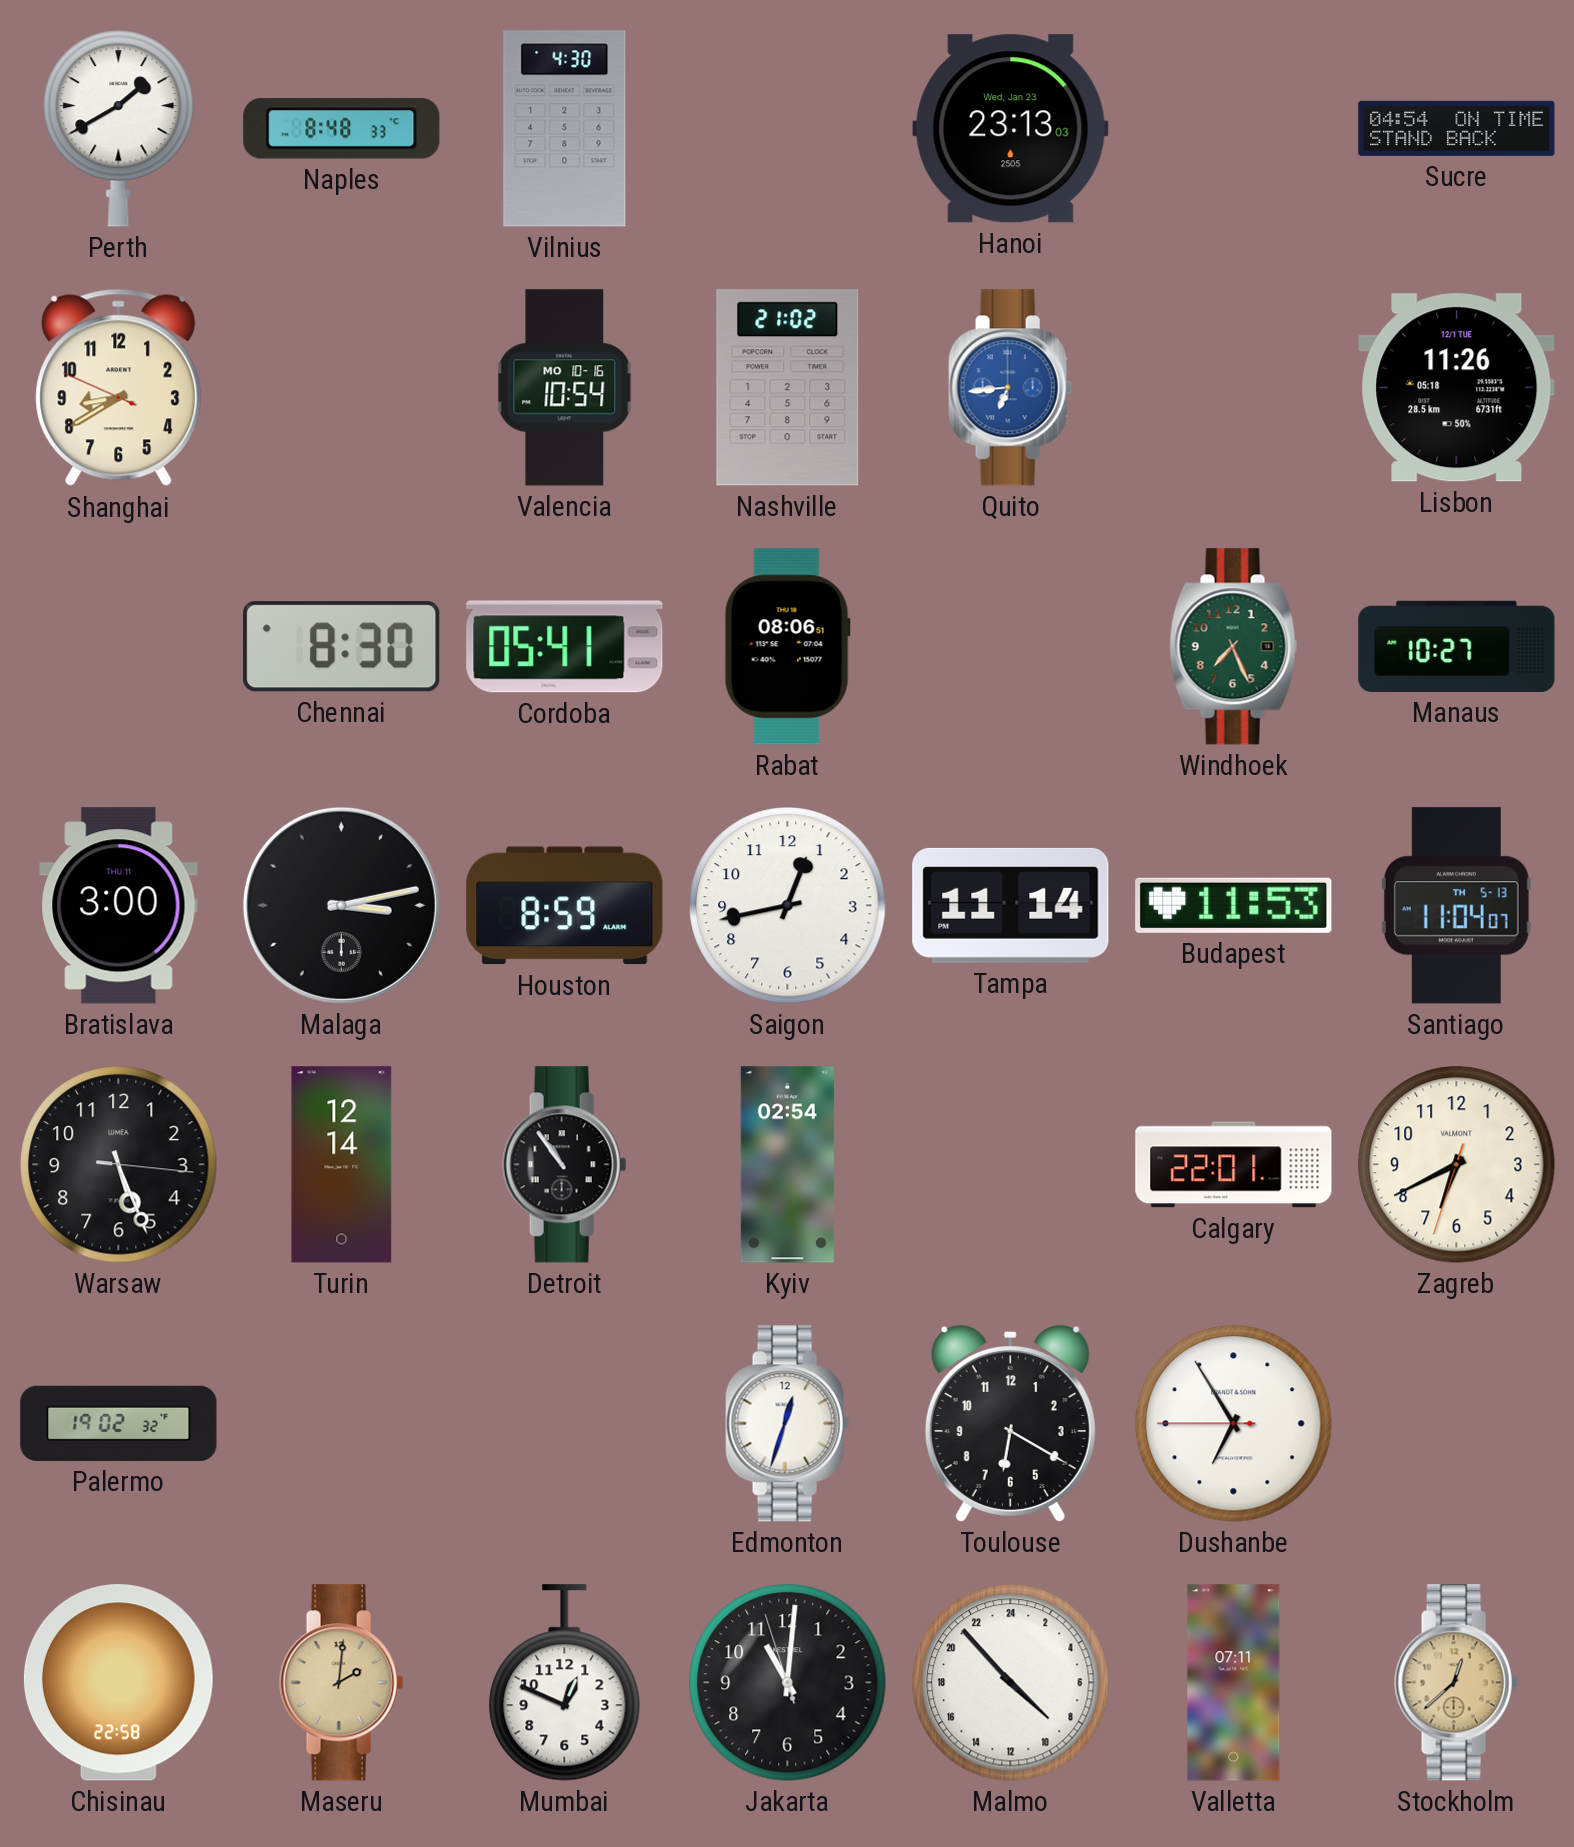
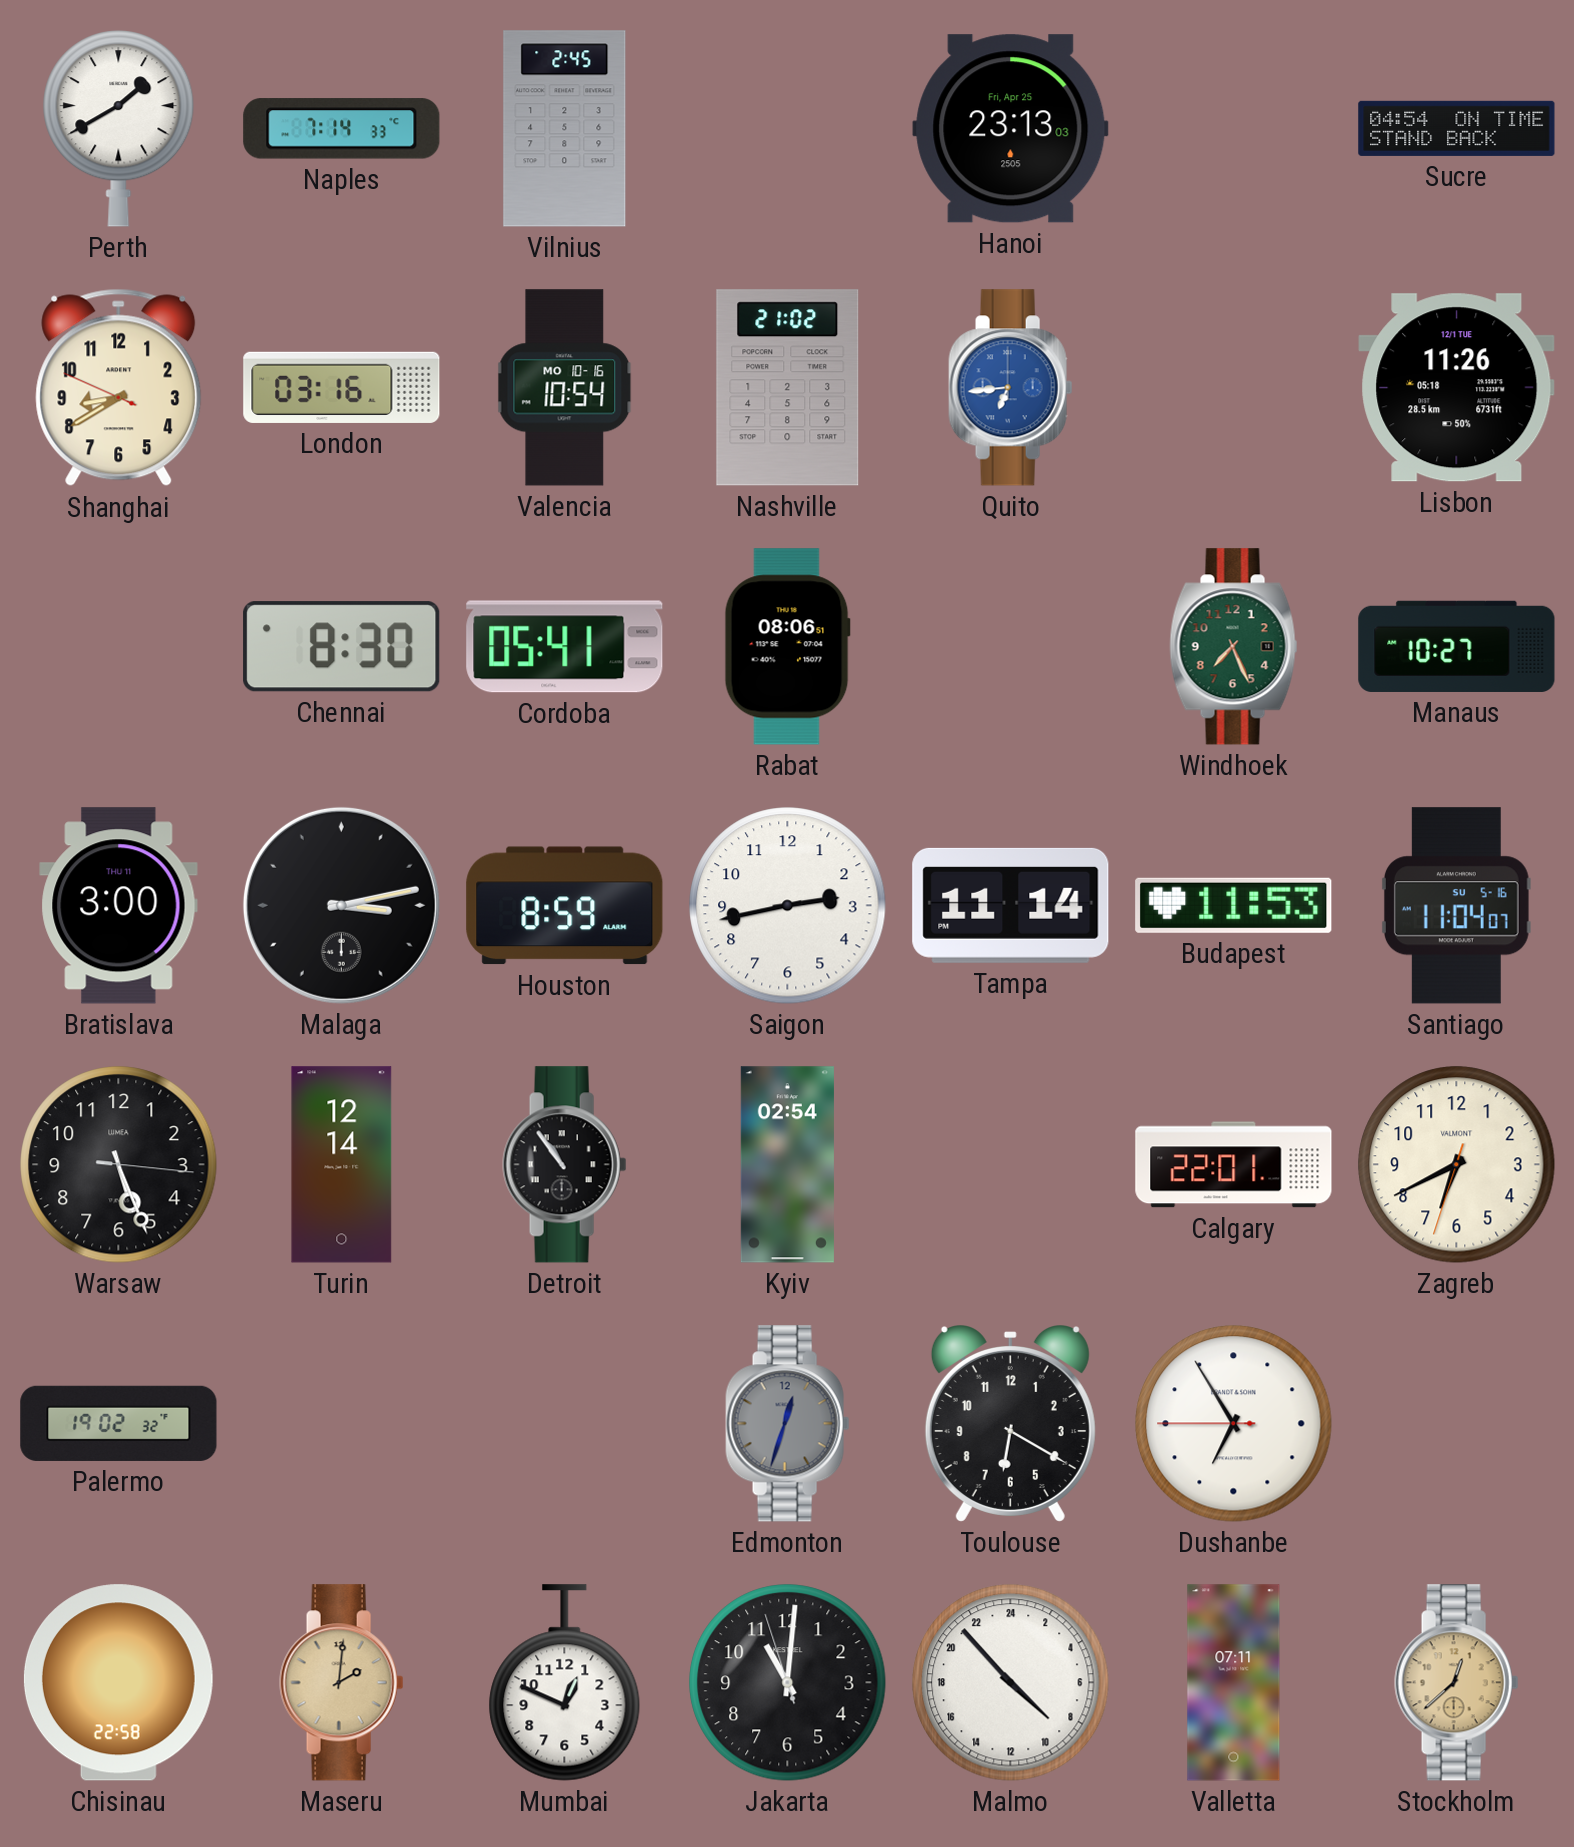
Naples: 8:48 -> 7:14 (342, 129)
Vilnius: 4:30 -> 2:45 (565, 129)
Hanoi date: Wed, Jan 23 -> Fri, Apr 25 (1011, 129)
London: none -> 03:16 (342, 387)
Saigon: 12:43 -> 2:43 (788, 906)
Santiago date: TH 5-13 -> SU 5-16 (1456, 906)
Edmonton dial: white -> grey (788, 1424)
